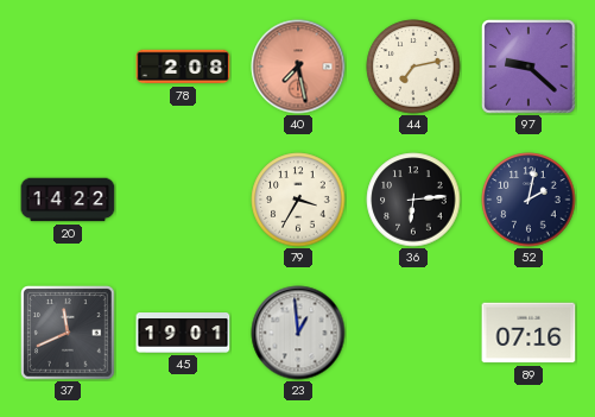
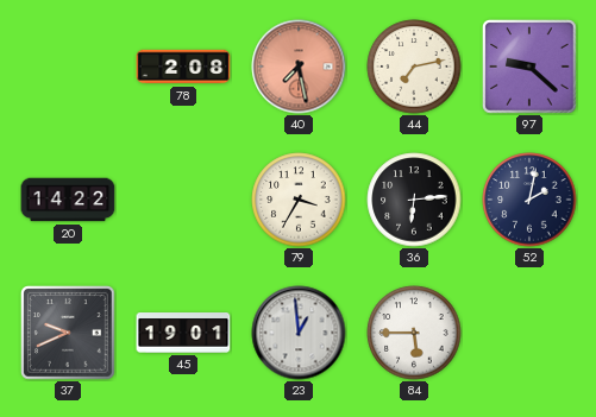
37: 11:41 -> 9:41 (68, 333)
84: none -> 5:45 (414, 333)
89: 07:16 -> none (528, 333)
